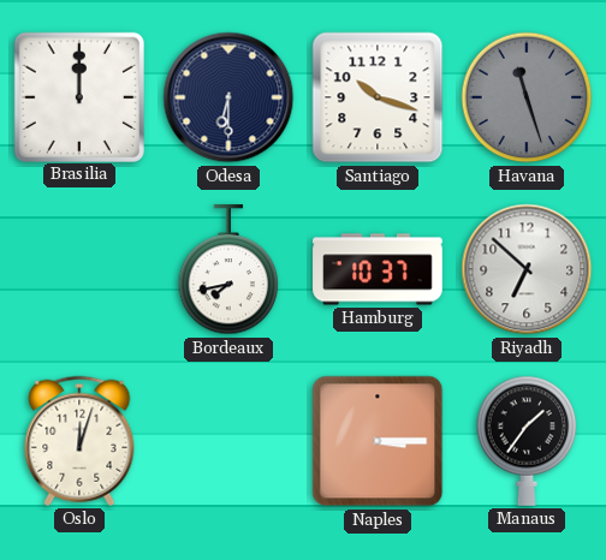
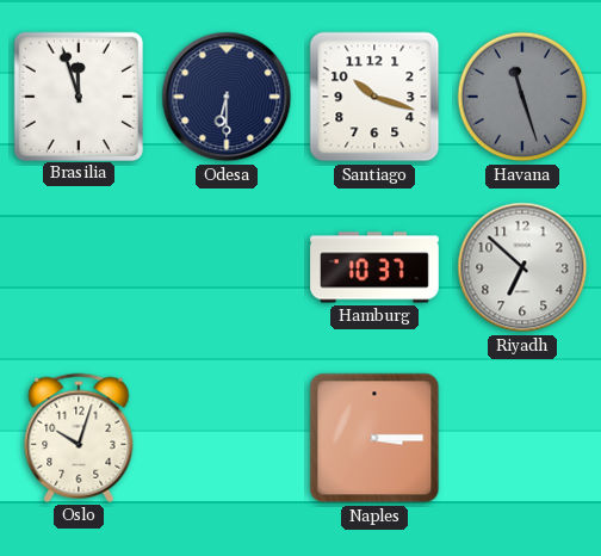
Brasilia: 12:00 -> 11:57 (78, 95)
Bordeaux: 7:43 -> none (228, 270)
Oslo: 12:03 -> 10:03 (79, 438)
Manaus: 1:36 -> none (527, 441)
